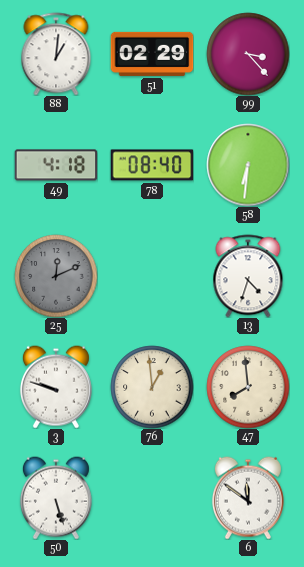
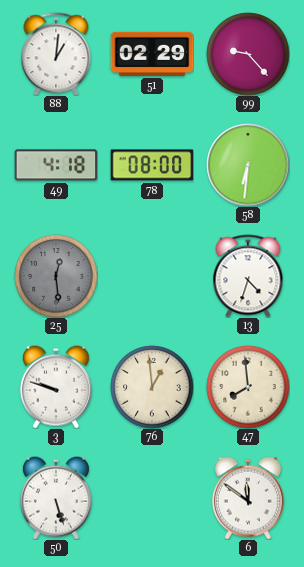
99: 3:23 -> 9:23 (248, 54)
78: 08:40 -> 08:00 (152, 165)
25: 12:11 -> 12:29 (56, 276)
